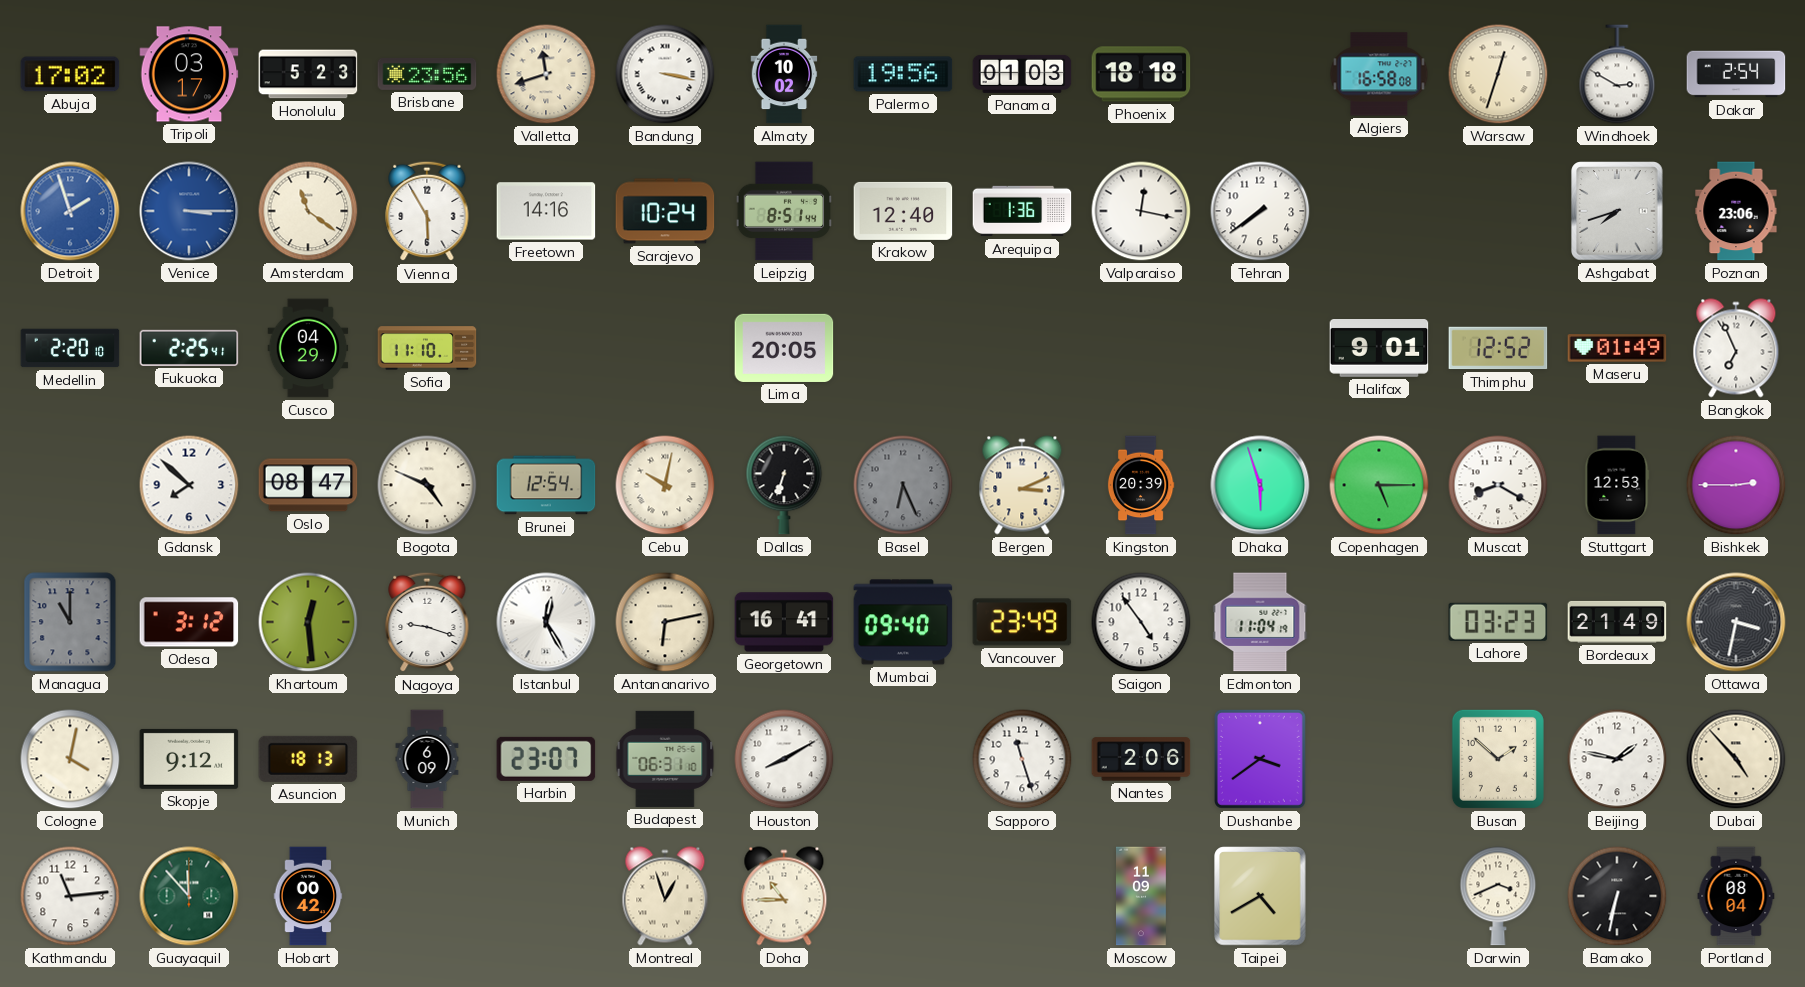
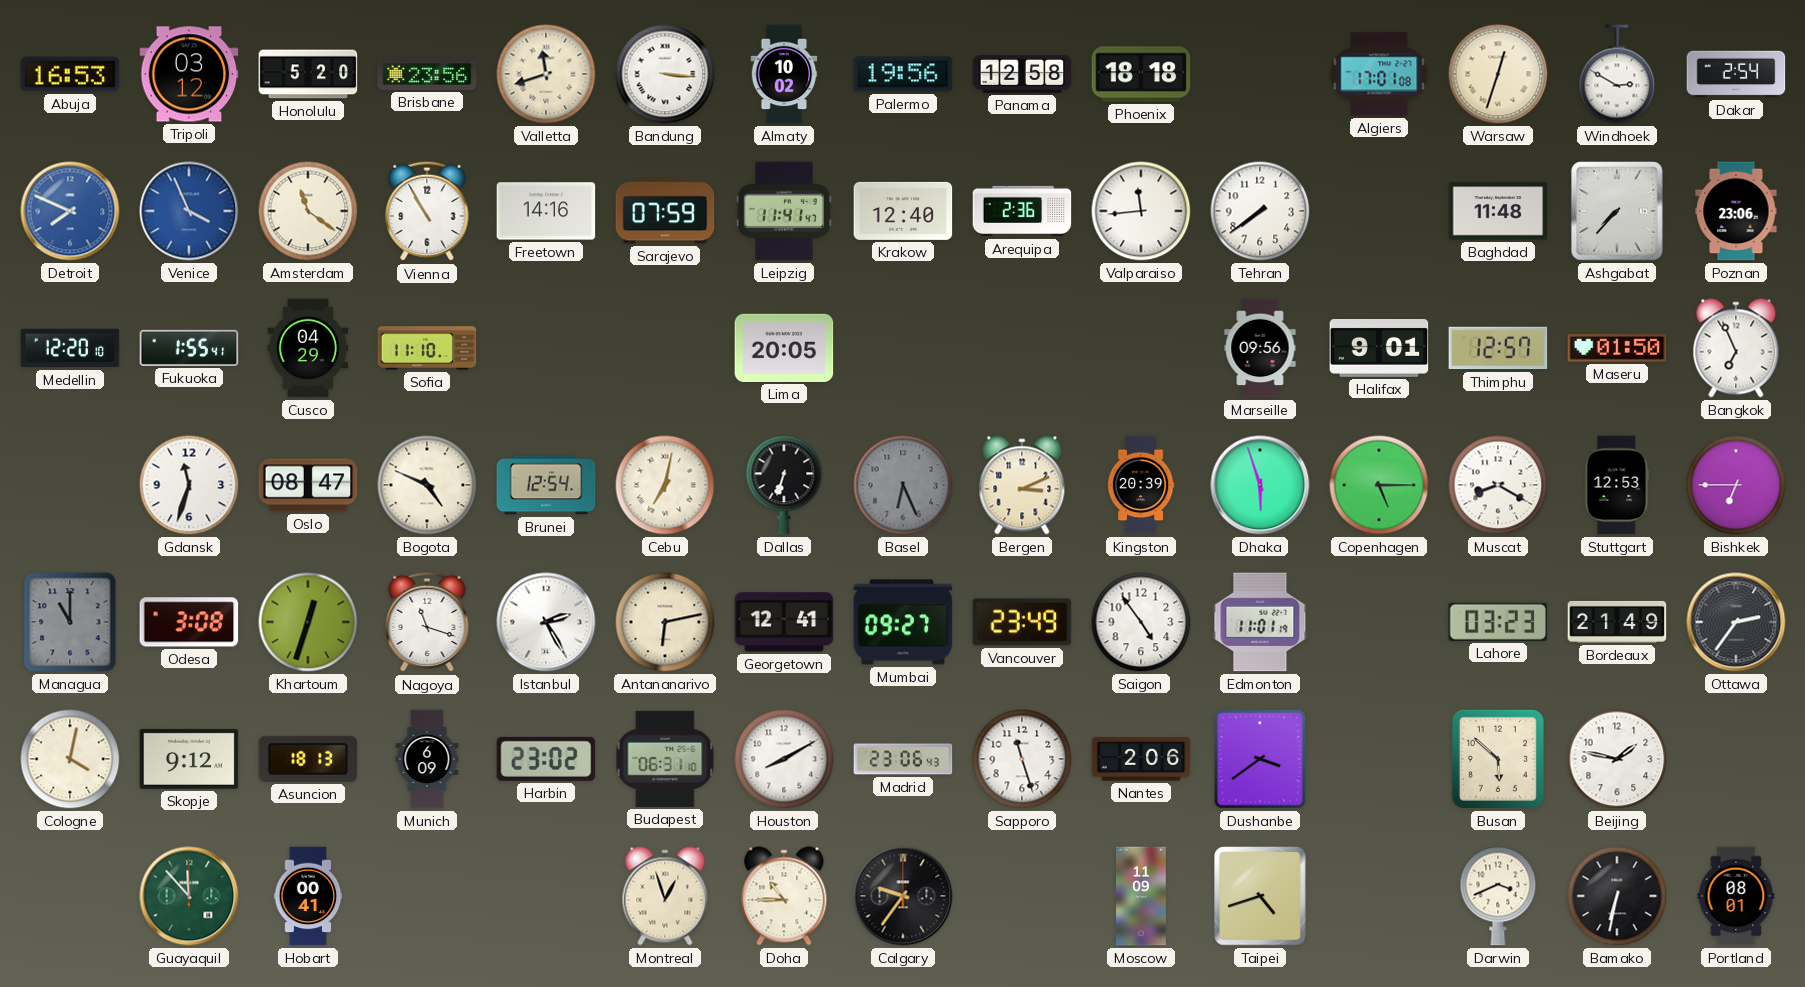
Abuja: 17:02 -> 16:53 (70, 74)
Tripoli: 03:17 -> 03:12 (189, 74)
Honolulu: 5:23 -> 5:20 (308, 74)
Bandung: 3:17 -> 3:16 (665, 74)
Panama: 01:03 -> 12:58 (1022, 74)
Algiers: 16:58 -> 17:01 (1379, 74)
Detroit: 1:57 -> 7:49 (70, 211)
Venice: 3:15 -> 3:56 (189, 211)
Vienna: 5:55 -> 10:55 (427, 211)
Sarajevo: 10:24 -> 07:59 (665, 211)
Leipzig: 8:51 -> 11:41 (783, 211)
Arequipa: 1:36 -> 2:36 (1022, 211)
Valparaiso: 12:17 -> 11:44 (1141, 211)
Baghdad: none -> 11:48 (1498, 211)
Ashgabat: 7:42 -> 7:37 (1617, 211)
Medellin: 2:20 -> 12:20 (70, 348)
Fukuoka: 2:25 -> 1:55 (189, 348)
Marseille: none -> 09:56 (1260, 348)
Thimphu: 12:52 -> 12:57 (1498, 348)
Maseru: 01:49 -> 01:50 (1617, 348)
Gdansk: 7:52 -> 11:33 (189, 485)
Cebu: 10:02 -> 7:02 (665, 485)
Bishkek: 2:45 -> 6:45 (1736, 485)
Odesa: 3:12 -> 3:08 (189, 622)
Khartoum: 12:29 -> 12:33 (308, 622)
Nagoya: 9:18 -> 11:18 (427, 622)
Istanbul: 12:25 -> 2:25 (546, 622)
Georgetown: 16:41 -> 12:41 (784, 622)
Mumbai: 09:40 -> 09:27 (903, 622)
Edmonton: 11:04 -> 11:01 (1260, 622)
Ottawa: 3:32 -> 2:36 (1736, 622)
Harbin: 23:07 -> 23:02 (546, 759)
Madrid: none -> 23:06 (903, 759)
Busan: 1:52 -> 5:52 (1498, 759)
Dubai: 4:53 -> none (1736, 759)
Kathmandu: 11:14 -> none (70, 896)
Hobart: 00:42 -> 00:41 (308, 896)
Calgary: none -> 9:36 (903, 896)
Taipei: 4:40 -> 4:42 (1260, 896)
Portland: 08:04 -> 08:01 (1736, 896)
